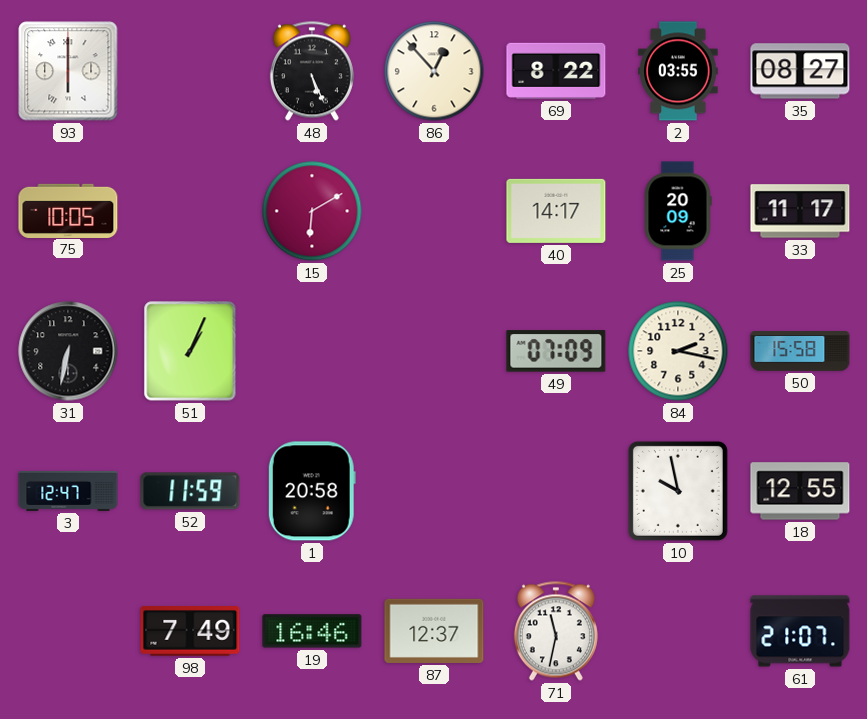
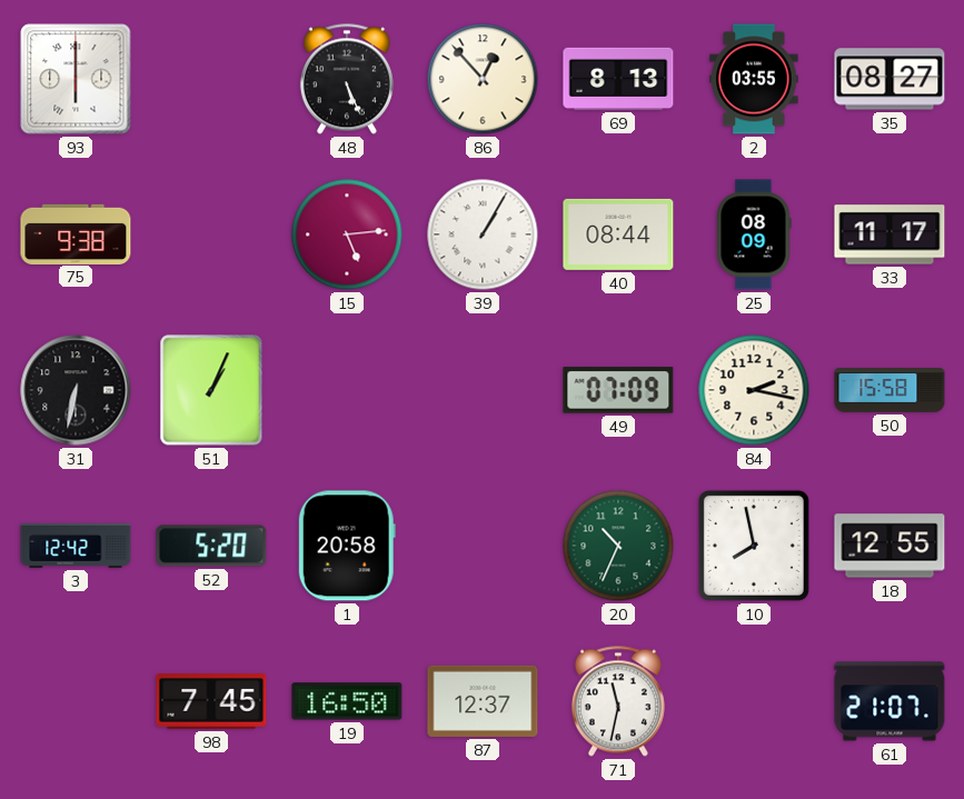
69: 8:22 -> 8:13 (618, 79)
75: 10:05 -> 9:38 (76, 233)
15: 6:10 -> 5:14 (347, 234)
39: none -> 1:05 (483, 234)
40: 14:17 -> 08:44 (618, 234)
25: 20:09 -> 08:09 (754, 234)
3: 12:47 -> 12:42 (76, 546)
52: 11:59 -> 5:20 (211, 546)
20: none -> 10:34 (618, 546)
10: 9:58 -> 7:58 (754, 546)
98: 7:49 -> 7:45 (211, 701)
19: 16:46 -> 16:50 (347, 701)
